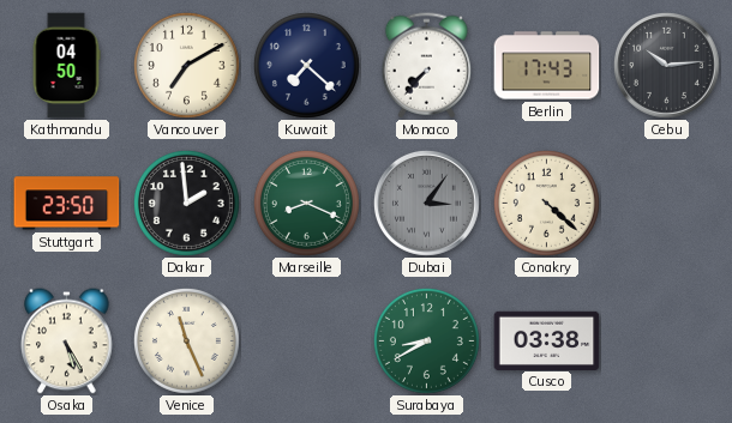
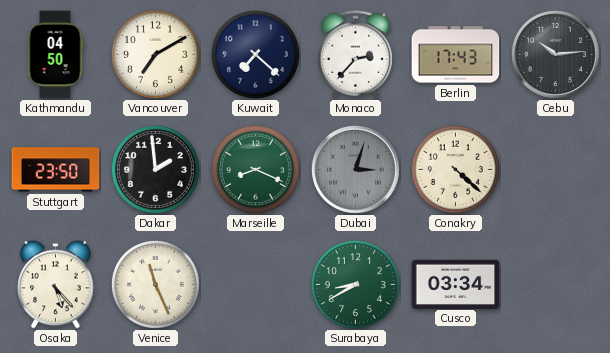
Monaco: 7:37 -> 2:37 (356, 55)
Dubai: 3:06 -> 3:03 (355, 169)
Osaka: 5:25 -> 5:23 (56, 285)
Cusco: 03:38 -> 03:34 (456, 284)
